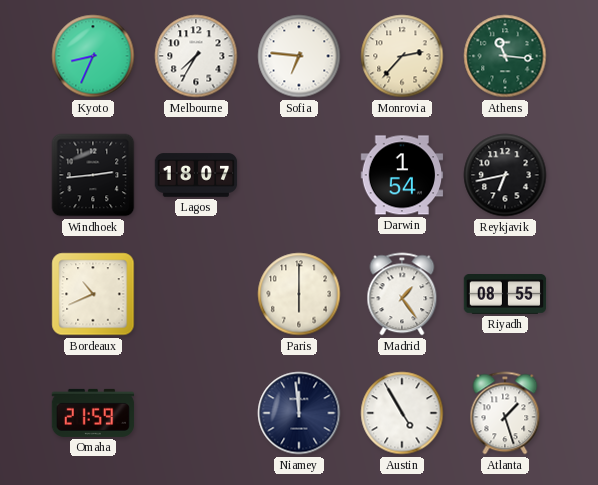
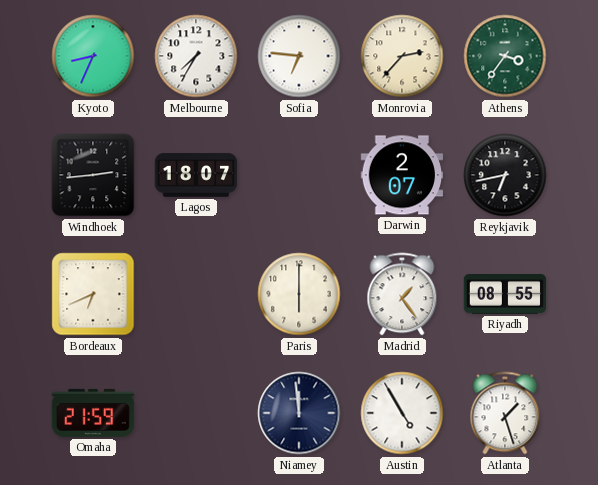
Athens: 11:16 -> 3:36 (505, 56)
Darwin: 1:54 -> 2:07 (402, 175)
Bordeaux: 10:41 -> 6:41 (93, 294)
